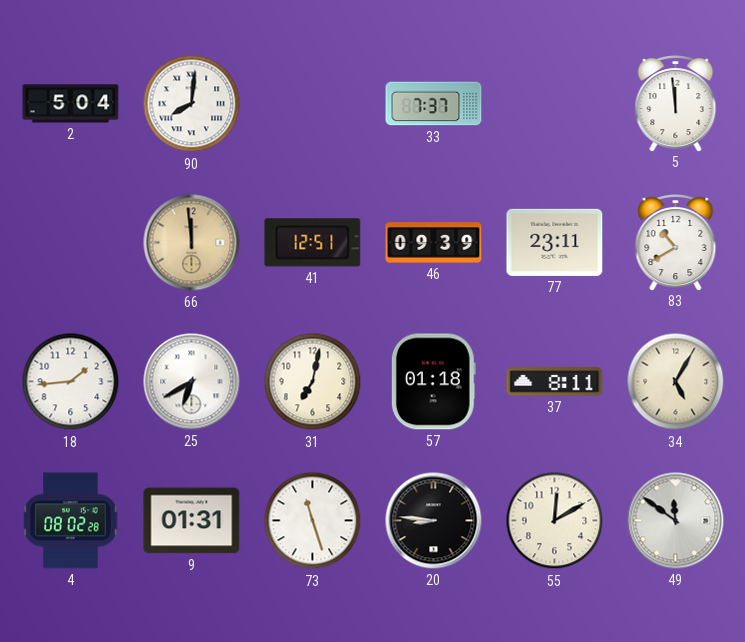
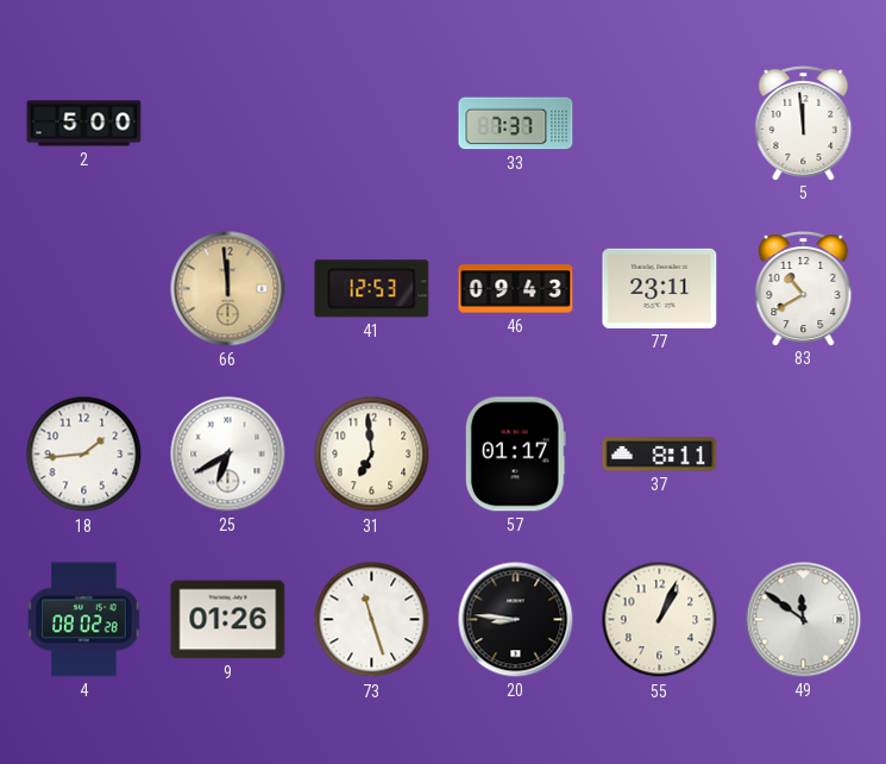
2: 5:04 -> 5:00 (84, 124)
90: 8:01 -> none (192, 104)
41: 12:51 -> 12:53 (372, 289)
46: 09:39 -> 09:43 (516, 289)
31: 7:02 -> 6:59 (372, 455)
57: 01:18 -> 01:17 (515, 455)
34: 5:05 -> none (676, 382)
9: 01:31 -> 01:26 (228, 620)
55: 12:10 -> 1:04 (660, 620)
